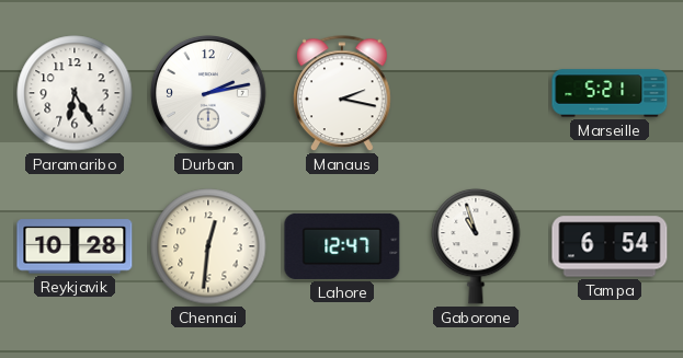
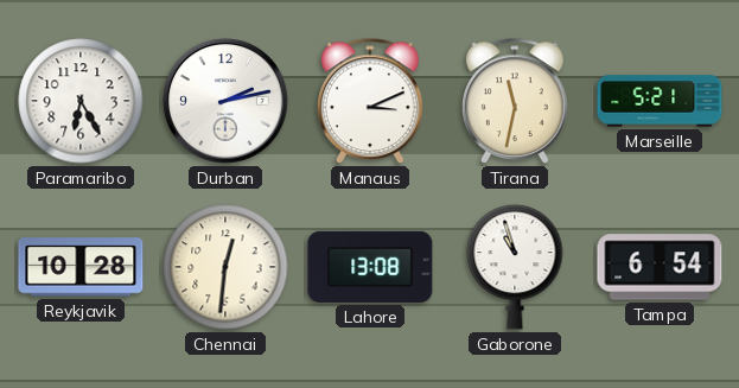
Manaus: 2:17 -> 3:11 (371, 102)
Tirana: none -> 11:32 (516, 102)
Lahore: 12:47 -> 13:08 (370, 267)
